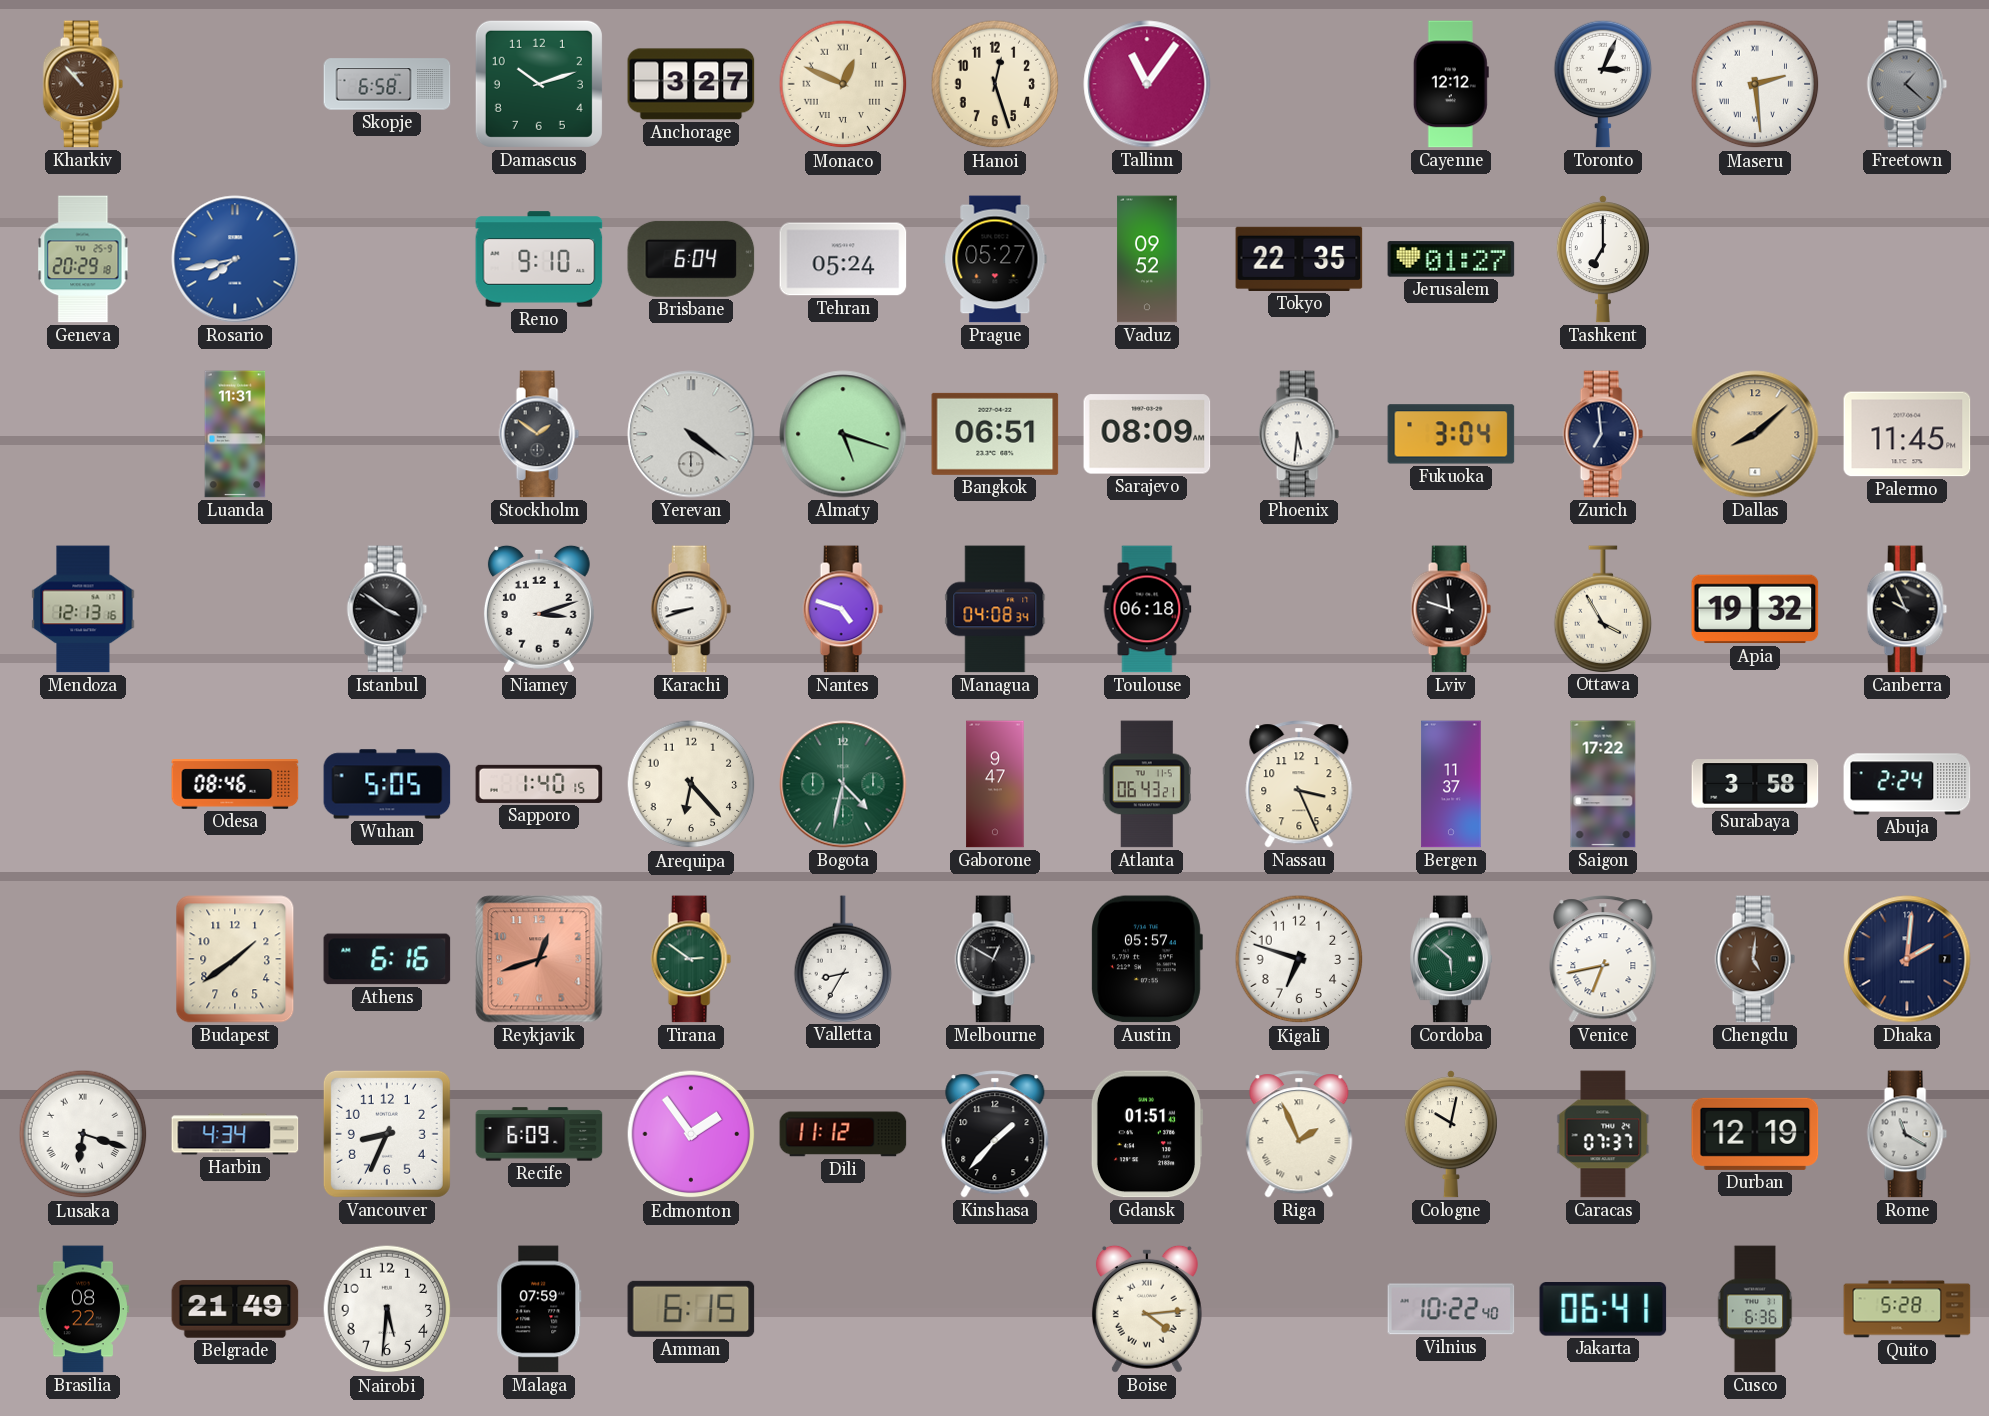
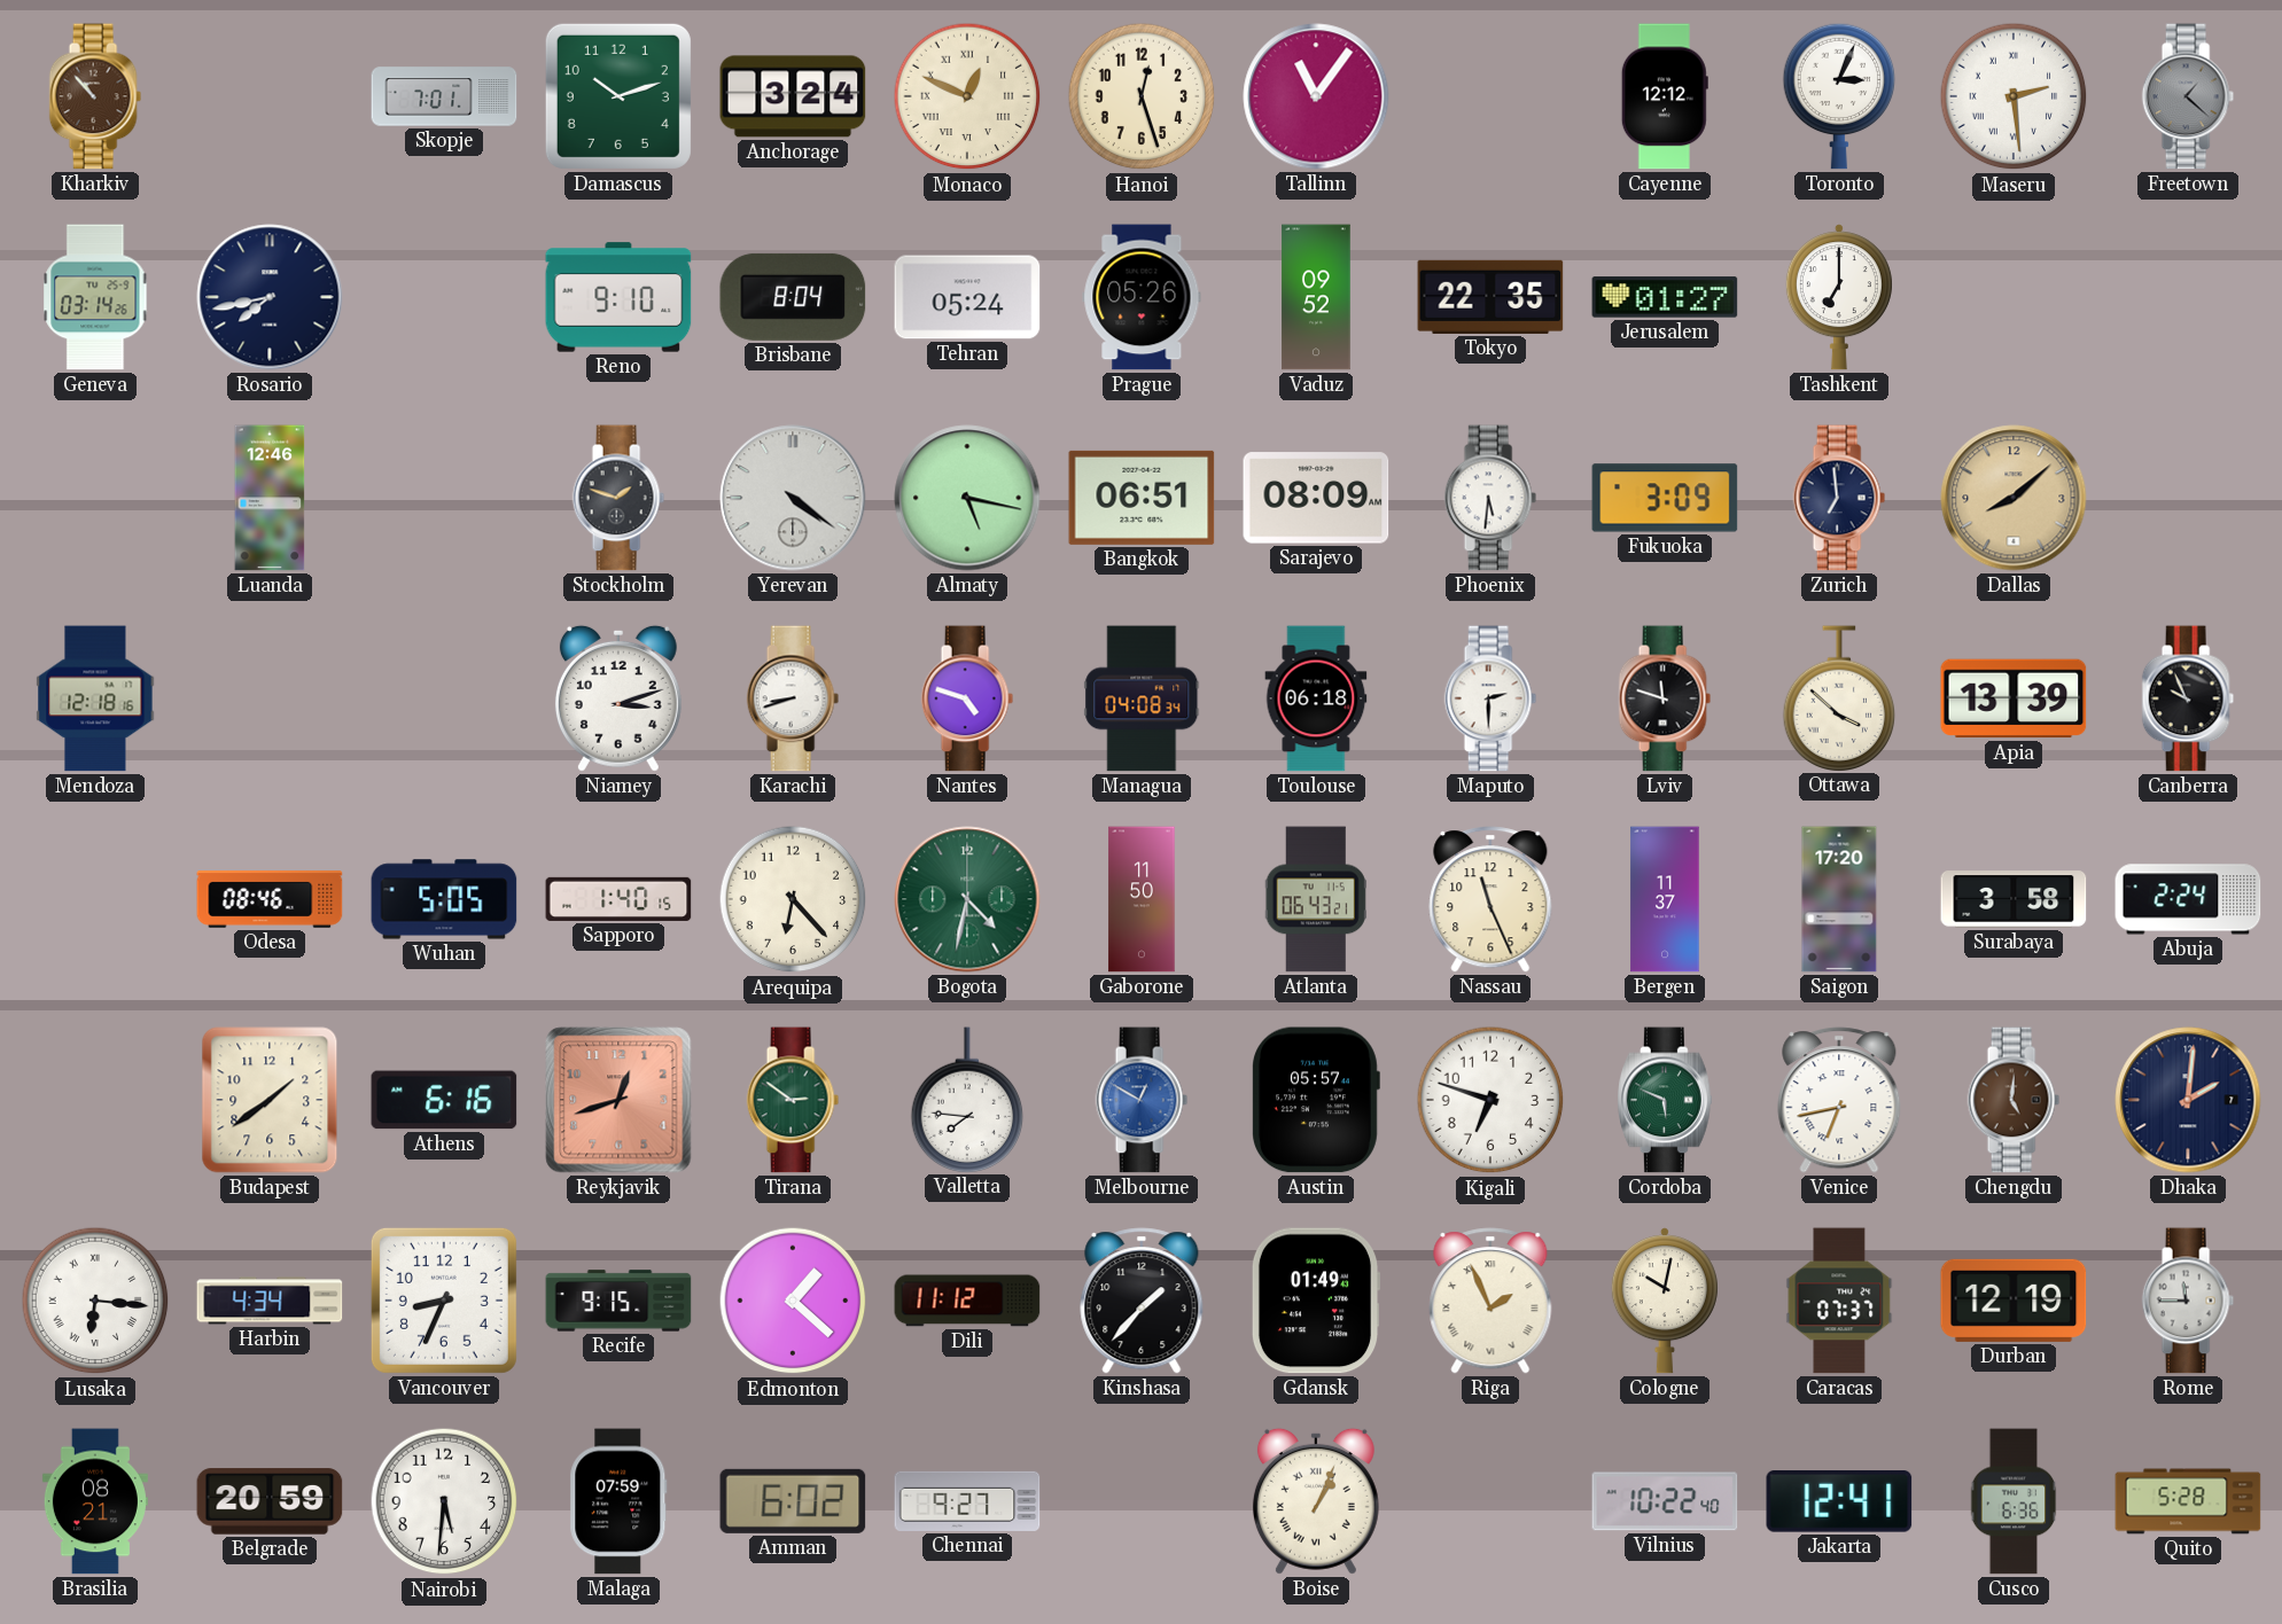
Skopje: 6:58 -> 7:01 (444, 96)
Anchorage: 3:27 -> 3:24 (793, 96)
Geneva: 20:29 -> 03:14 (95, 297)
Rosario dial: blue -> navy (270, 297)
Brisbane: 6:04 -> 8:04 (793, 297)
Prague: 05:27 -> 05:26 (1142, 297)
Luanda: 11:31 -> 12:46 (270, 498)
Stockholm: 1:51 -> 1:48 (618, 498)
Almaty: 5:18 -> 5:17 (967, 498)
Fukuoka: 3:04 -> 3:09 (1665, 498)
Palermo: 11:45 -> none (1907, 434)
Mendoza: 12:13 -> 12:18 (95, 698)
Istanbul: 3:51 -> none (387, 609)
Maputo: none -> 2:30 (1490, 698)
Ottawa: 3:55 -> 3:52 (1839, 698)
Apia: 19:32 -> 13:39 (2014, 698)
Gaborone: 9:47 -> 11:50 (1142, 899)
Nassau: 3:26 -> 11:26 (1490, 899)
Saigon: 17:22 -> 17:20 (1839, 899)
Valletta: 8:35 -> 7:46 (967, 1100)
Melbourne dial: black -> blue (1142, 1100)
Cordoba: 5:52 -> 5:49 (1665, 1100)
Lusaka: 6:18 -> 6:16 (95, 1301)
Recife: 6:09 -> 9:15 (618, 1301)
Edmonton: 1:54 -> 1:22 (793, 1301)
Gdansk: 01:51 -> 01:49 (1316, 1301)
Rome: 11:20 -> 11:45 (2188, 1301)
Brasilia: 08:22 -> 08:21 (95, 1501)
Belgrade: 21:49 -> 20:59 (270, 1501)
Amman: 6:15 -> 6:02 (793, 1501)
Chennai: none -> 9:27 (967, 1501)
Boise: 4:14 -> 1:04 (1316, 1501)
Jakarta: 06:41 -> 12:41 (1839, 1502)
